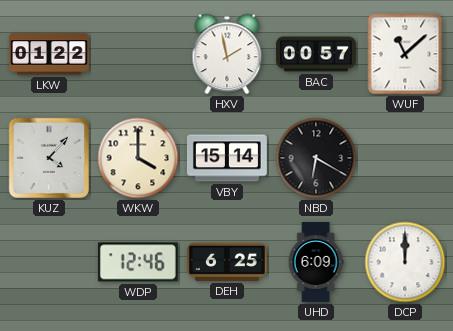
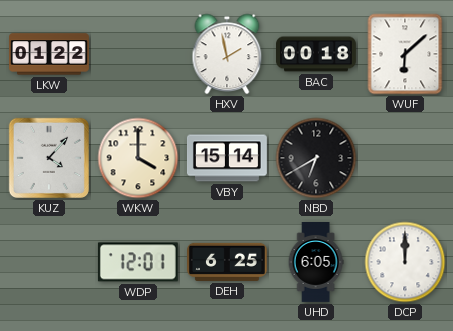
BAC: 00:57 -> 00:18 (317, 54)
WUF: 11:08 -> 6:08 (405, 54)
NBD: 6:20 -> 6:40 (316, 158)
WDP: 12:46 -> 12:01 (138, 262)
UHD: 6:09 -> 6:05 (316, 263)
